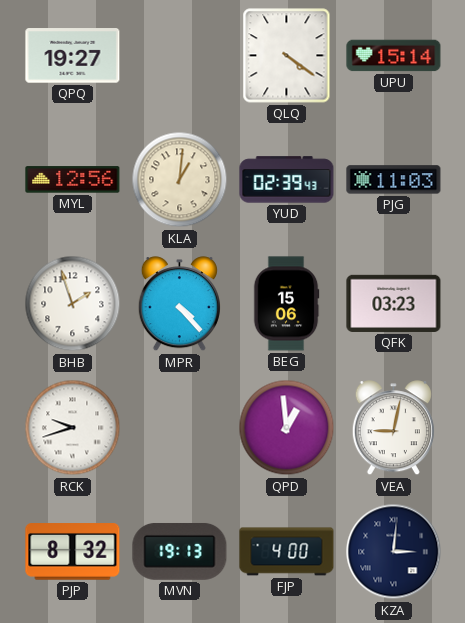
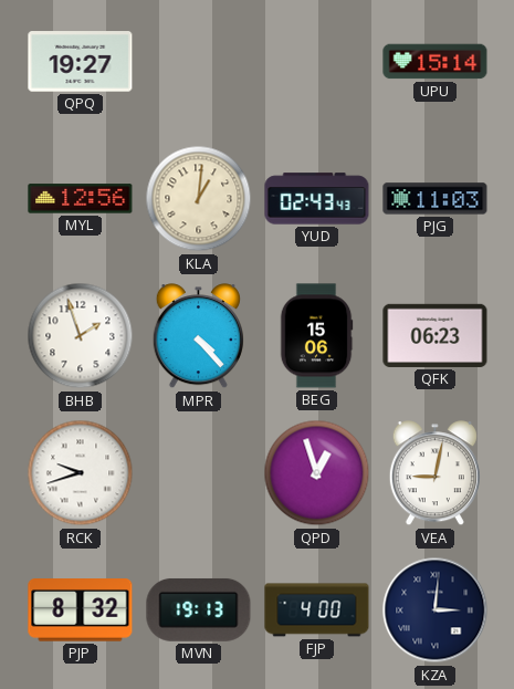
QLQ: 4:21 -> none (287, 56)
YUD: 02:39 -> 02:43 (317, 199)
QFK: 03:23 -> 06:23 (436, 335)
QPD: 12:59 -> 12:57 (317, 473)
